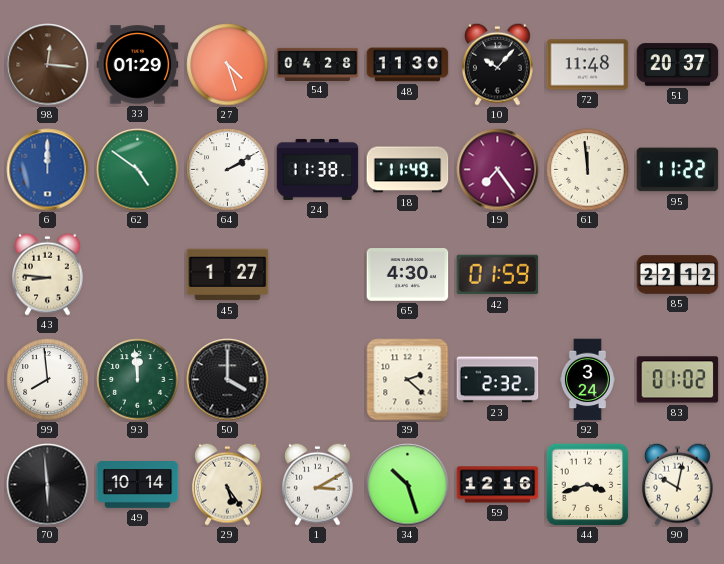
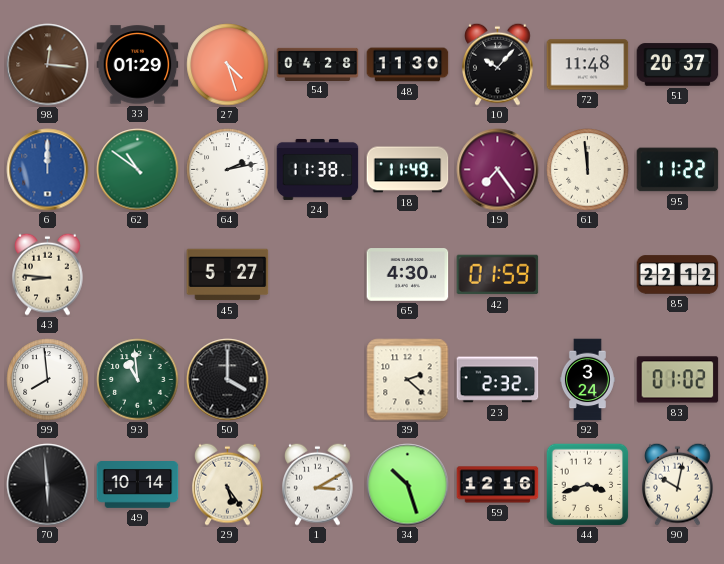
62: 4:51 -> 10:51 (138, 170)
64: 2:10 -> 2:13 (228, 170)
45: 1:27 -> 5:27 (228, 275)
93: 11:59 -> 10:59 (138, 380)
